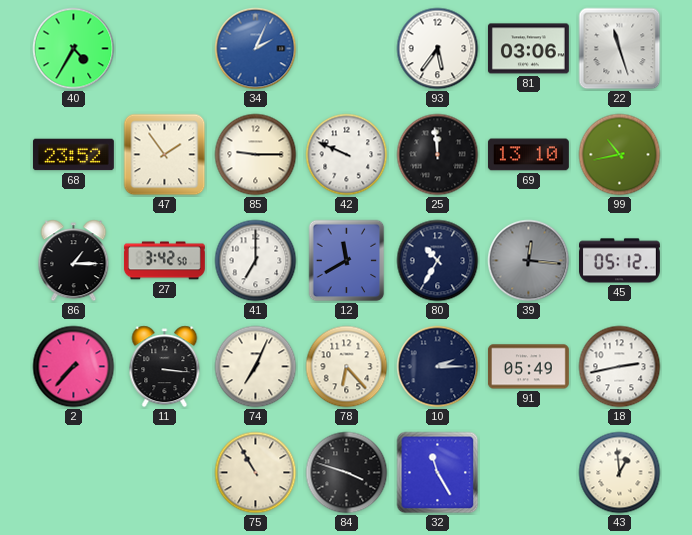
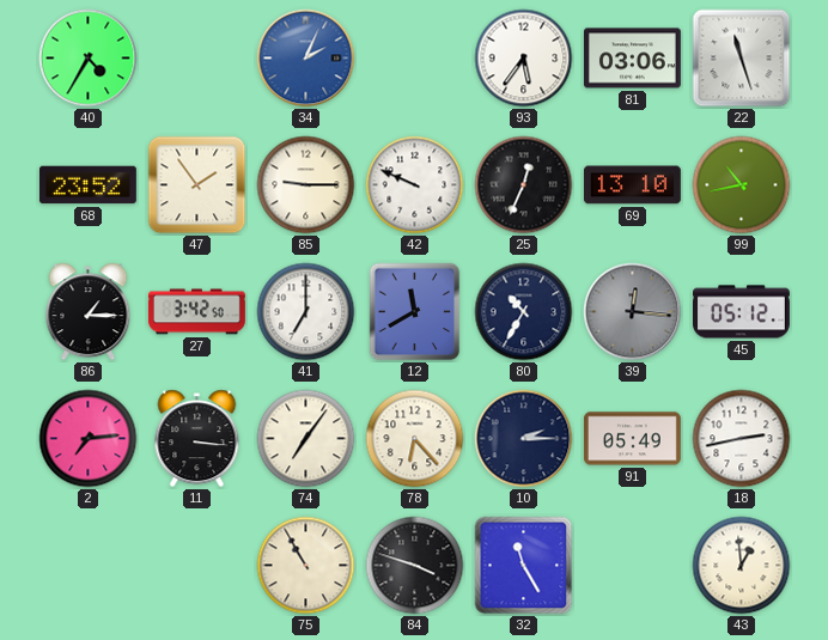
25: 11:59 -> 12:34 (524, 185)
2: 7:37 -> 7:14 (89, 439)
74: 7:04 -> 7:06 (306, 439)
